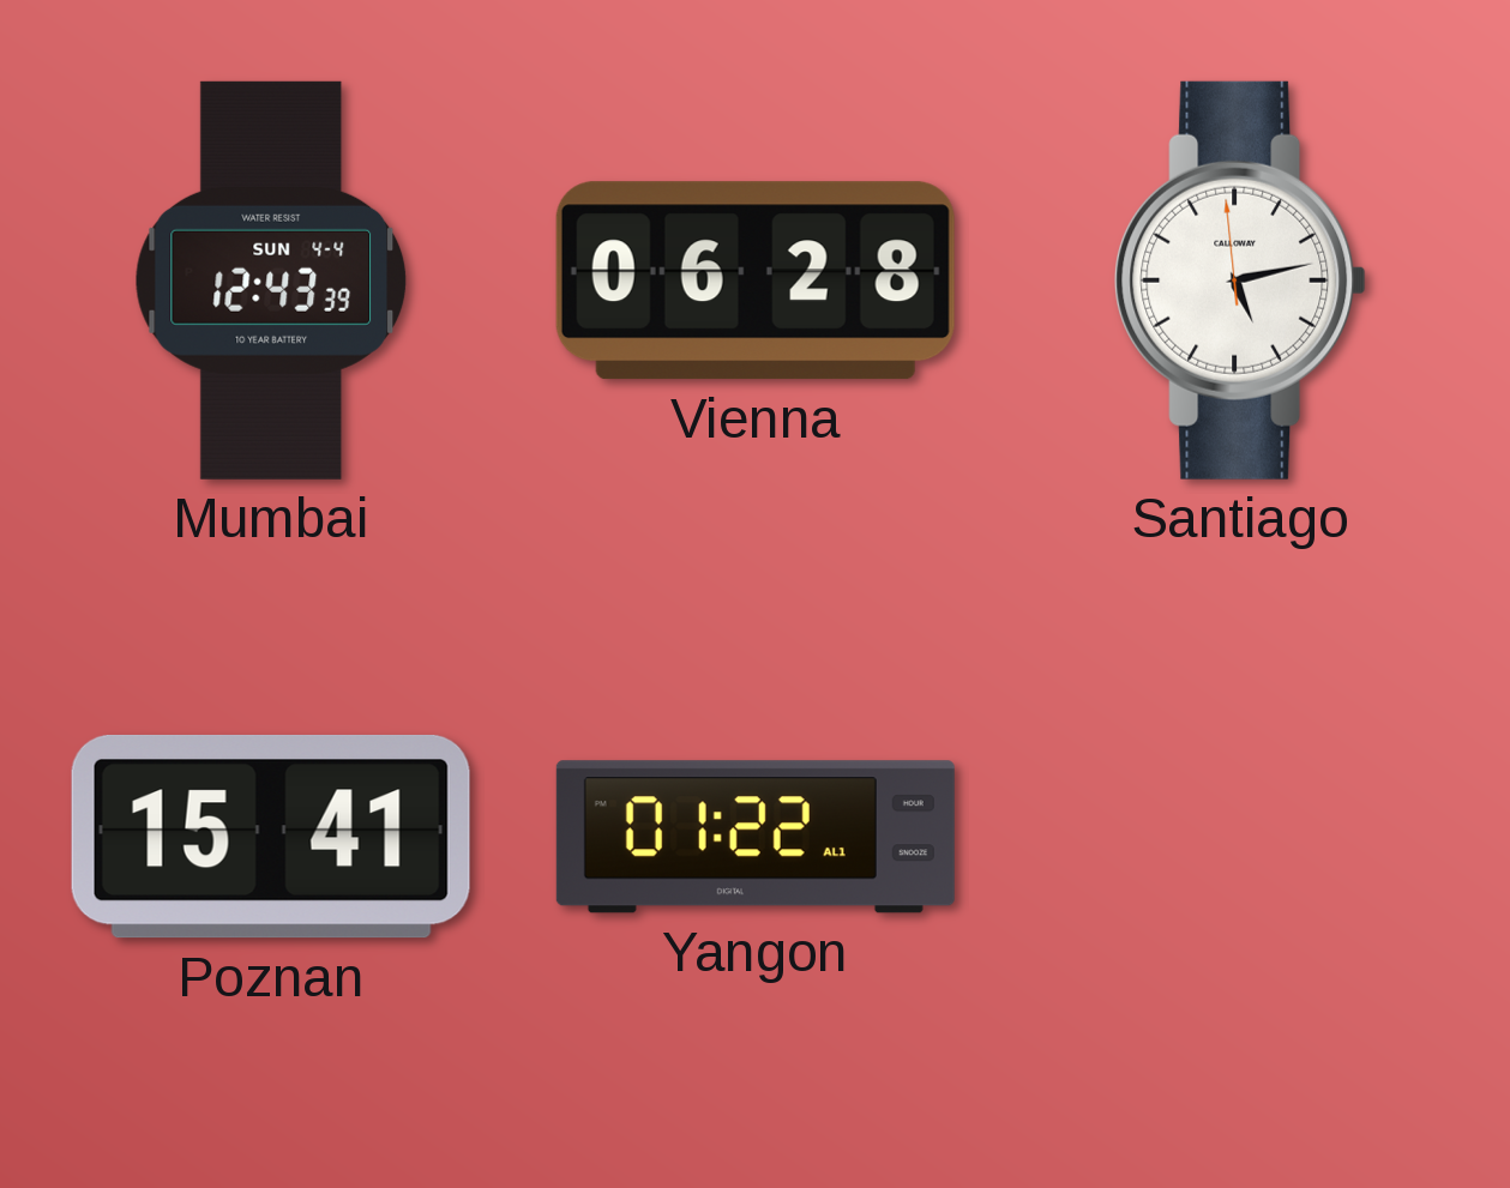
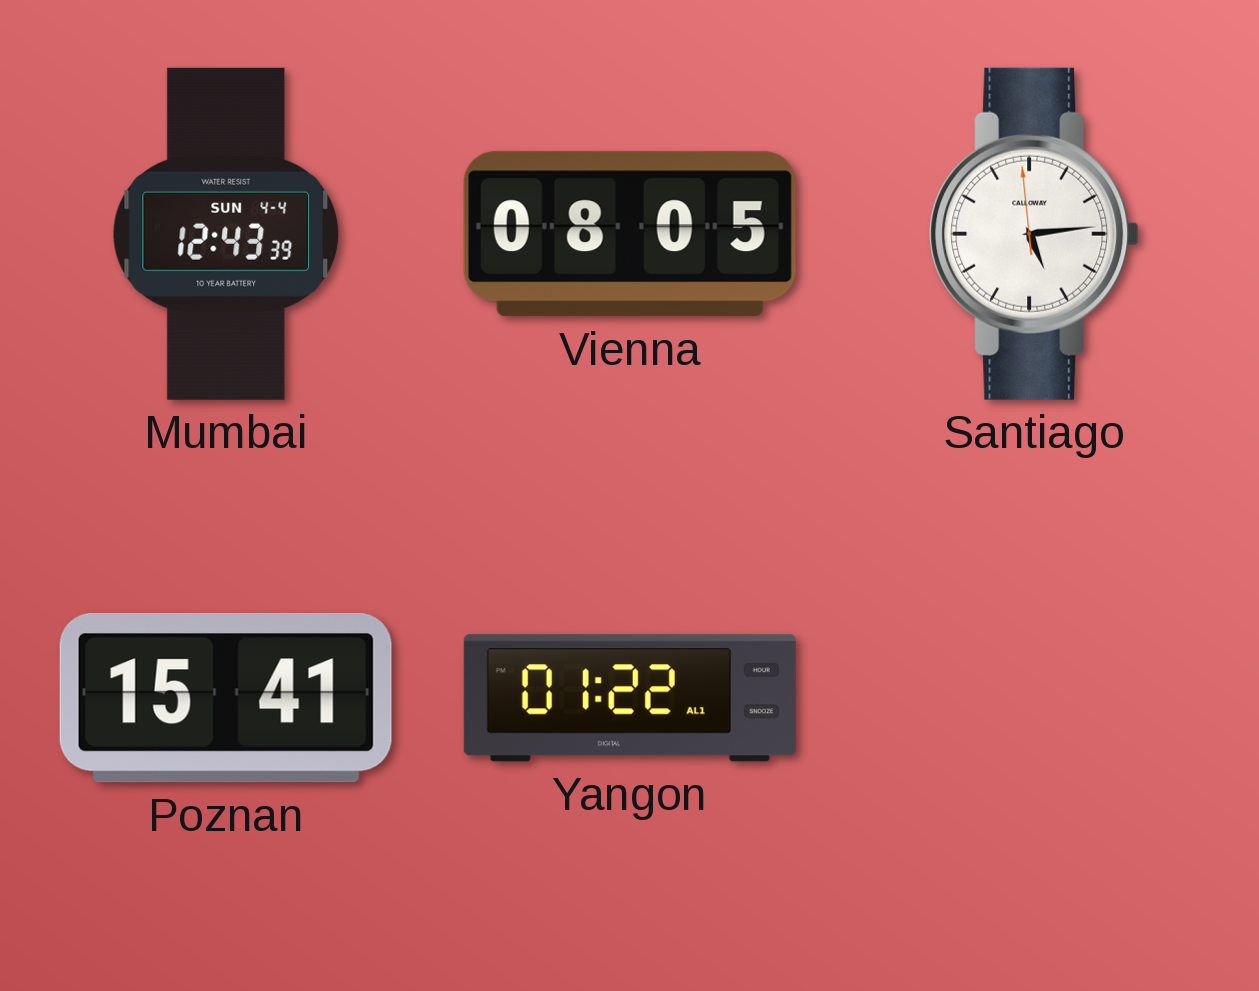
Vienna: 06:28 -> 08:05 (630, 234)
Santiago: 5:12 -> 5:13 (1034, 234)
